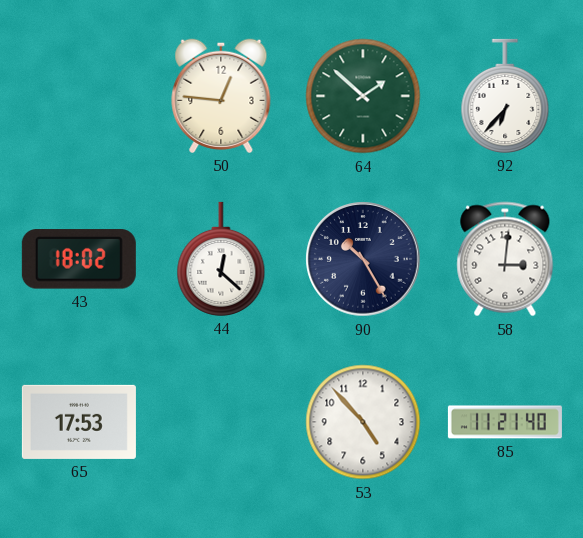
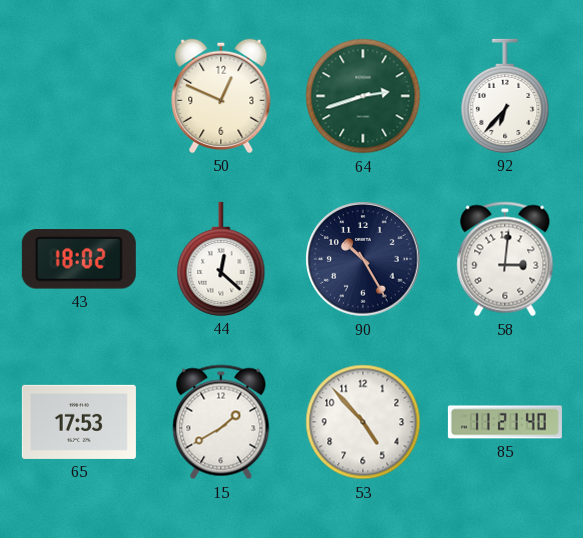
50: 12:46 -> 12:49 (221, 96)
64: 1:52 -> 2:42 (363, 96)
15: none -> 1:40 (221, 422)
